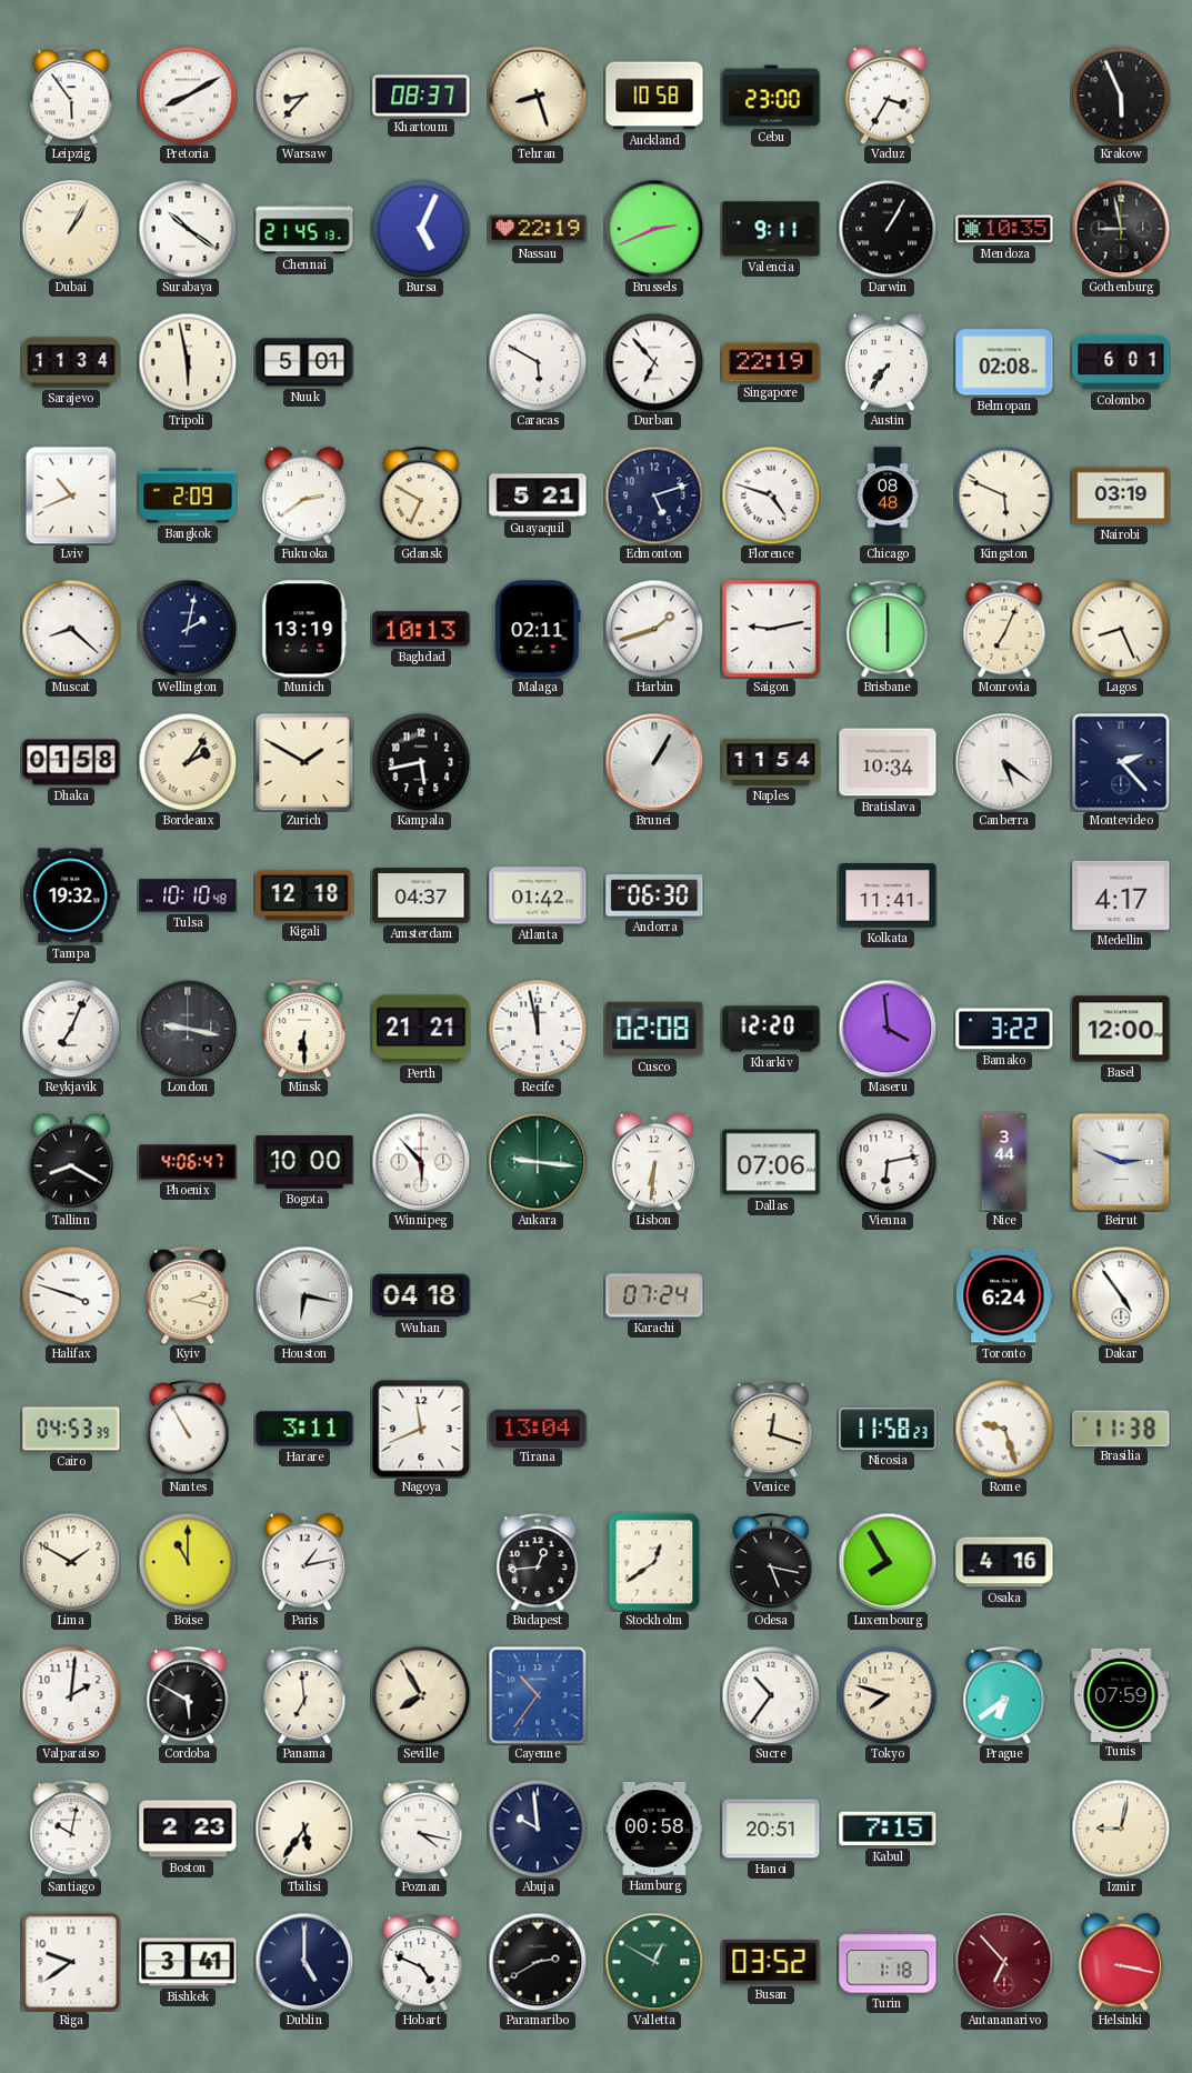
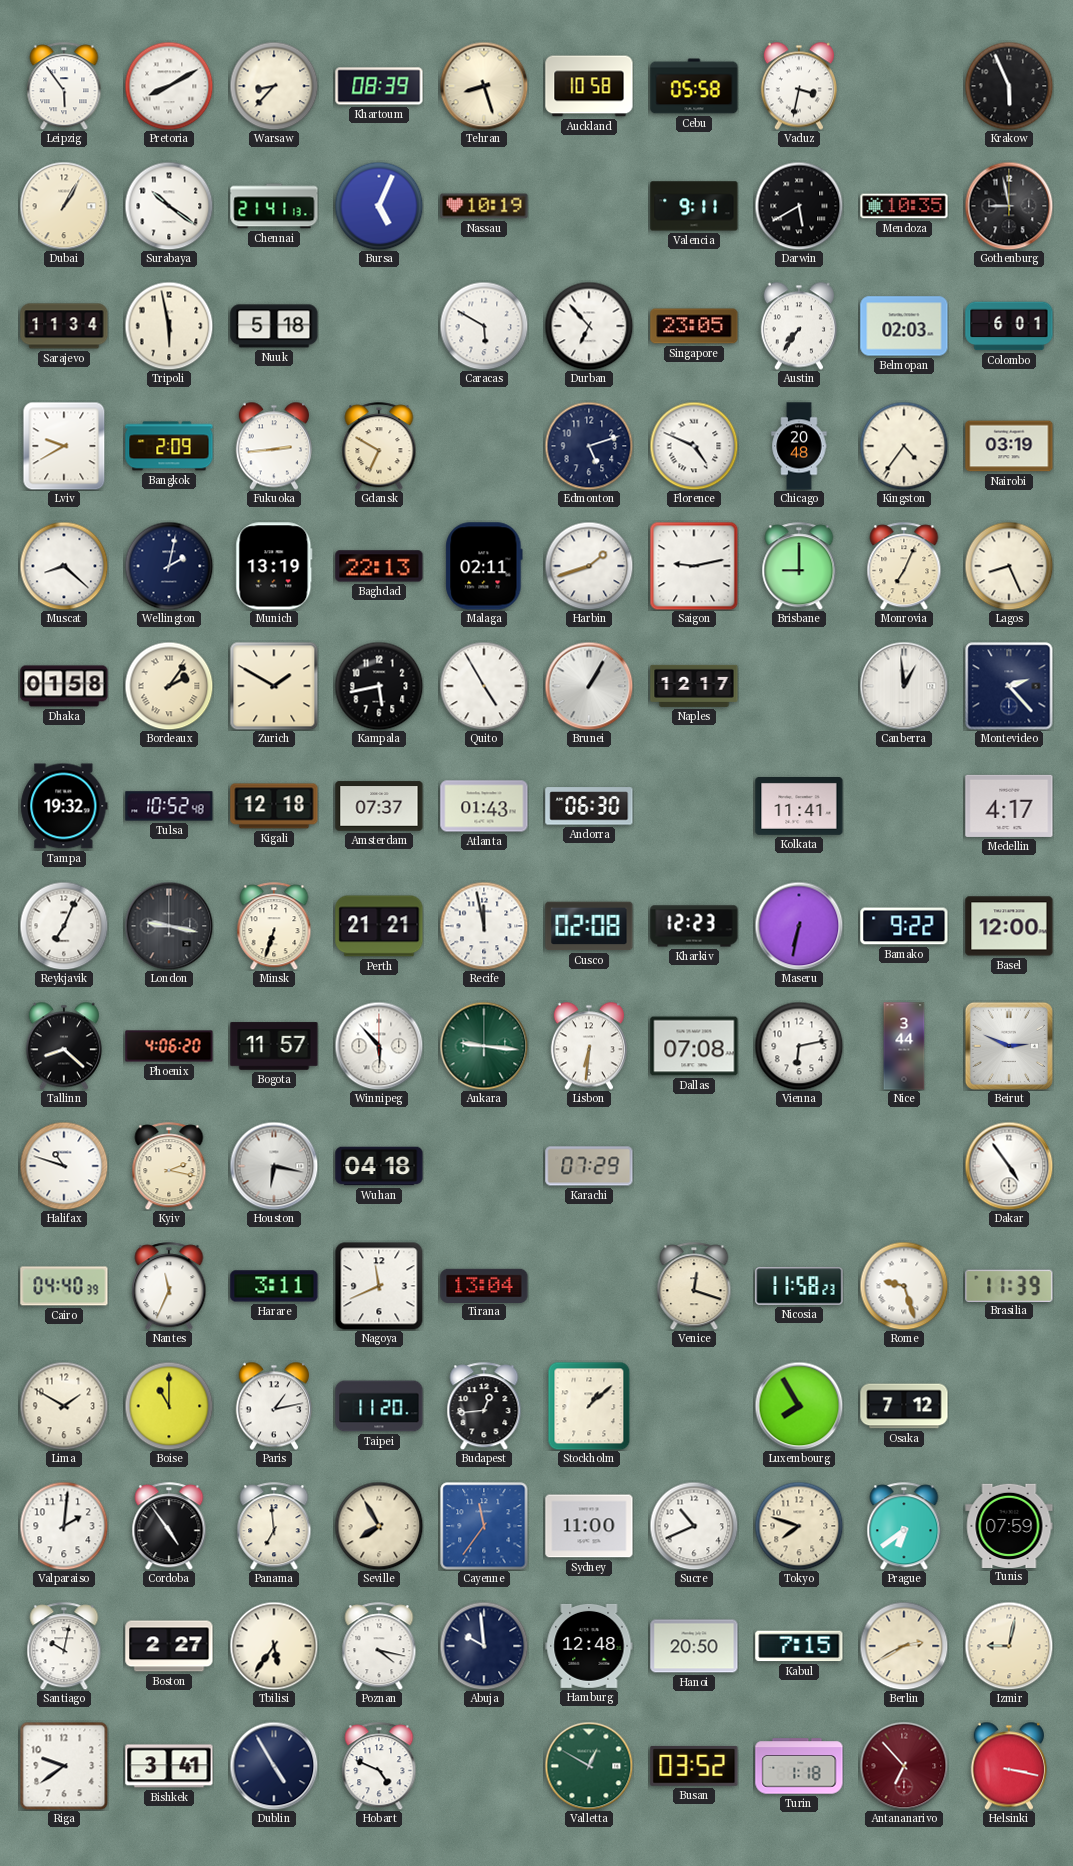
Khartoum: 08:37 -> 08:39 (379, 86)
Cebu: 23:00 -> 05:58 (694, 86)
Vaduz: 3:35 -> 3:32 (799, 86)
Chennai: 21:45 -> 21:41 (274, 206)
Nassau: 22:19 -> 10:19 (484, 206)
Brussels: 2:41 -> none (654, 229)
Darwin: 1:05 -> 5:40 (799, 206)
Nuuk: 5:01 -> 5:18 (274, 326)
Singapore: 22:19 -> 23:05 (694, 326)
Belmopan: 02:08 -> 02:03 (904, 326)
Lviv: 10:41 -> 9:40 (64, 446)
Fukuoka: 2:39 -> 2:44 (274, 446)
Guayaquil: 5:21 -> none (538, 495)
Florence: 4:48 -> 4:49 (694, 446)
Chicago: 08:48 -> 20:48 (799, 446)
Kingston: 5:49 -> 4:36 (904, 446)
Baghdad: 10:13 -> 22:13 (379, 566)
Brisbane: 6:00 -> 9:00 (799, 566)
Quito: none -> 4:55 (484, 686)
Naples: 11:54 -> 12:17 (694, 686)
Bratislava: 10:34 -> none (888, 762)
Canberra: 5:21 -> 12:59 (904, 686)
Tulsa: 10:10 -> 10:52 (169, 806)
Amsterdam: 04:37 -> 07:37 (379, 806)
Atlanta: 01:42 -> 01:43 (484, 806)
Minsk: 6:30 -> 6:33 (274, 926)
Kharkiv: 12:20 -> 12:23 (694, 926)
Maseru: 3:59 -> 6:32 (799, 926)
Bamako: 3:22 -> 9:22 (904, 926)
Tallinn: 8:20 -> 8:22 (64, 1046)
Phoenix: 4:06:47 -> 4:06:20 (169, 1046)
Bogota: 10:00 -> 11:57 (274, 1046)
Dallas: 07:06 -> 07:08 (694, 1046)
Halifax: 3:48 -> 10:48 (64, 1166)
Karachi: 07:24 -> 07:29 (589, 1166)
Toronto: 6:24 -> none (1004, 1295)
Cairo: 04:53 -> 04:40 (64, 1286)
Nantes: 10:55 -> 11:34 (169, 1286)
Brasilia: 11:38 -> 11:39 (1009, 1285)
Taipei: none -> 11:20 (379, 1406)
Stockholm: 12:39 -> 1:08 (589, 1406)
Odesa: 5:17 -> none (771, 1562)
Osaka: 4:16 -> 7:12 (904, 1406)
Cordoba: 5:50 -> 4:54 (169, 1526)
Cayenne: 10:36 -> 11:36 (484, 1526)
Sydney: none -> 11:00 (589, 1526)
Sucre: 10:36 -> 10:41 (694, 1526)
Boston: 2:23 -> 2:27 (169, 1646)
Hamburg: 00:58 -> 12:48 (589, 1646)
Hanoi: 20:51 -> 20:50 (694, 1646)
Berlin: none -> 2:40 (904, 1646)
Dublin: 5:00 -> 4:55 (274, 1766)
Paramaribo: 2:40 -> none (538, 1962)
